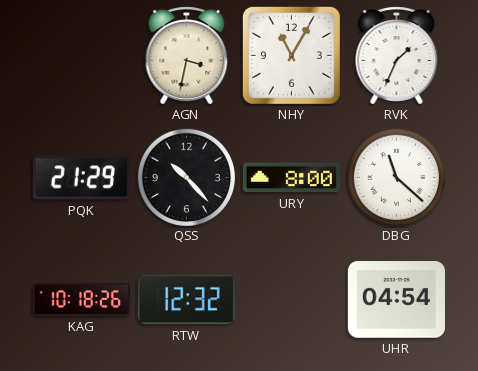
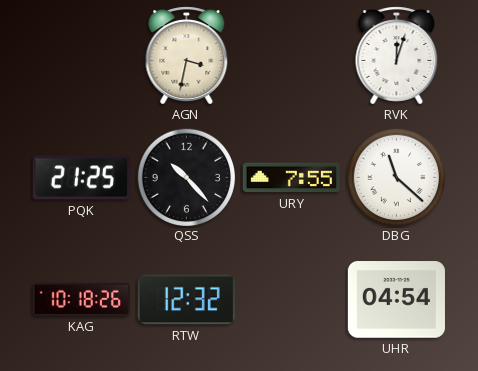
NHY: 11:05 -> none (291, 55)
RVK: 1:34 -> 12:03 (397, 56)
PQK: 21:29 -> 21:25 (81, 178)
URY: 8:00 -> 7:55 (291, 178)
